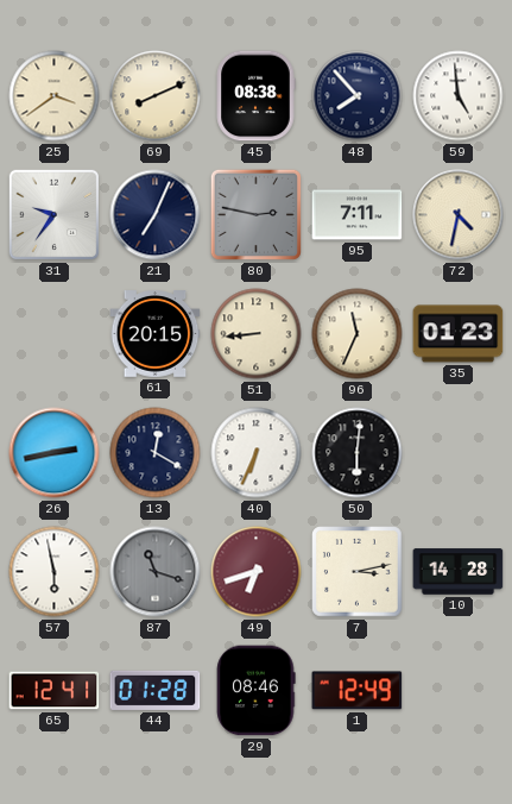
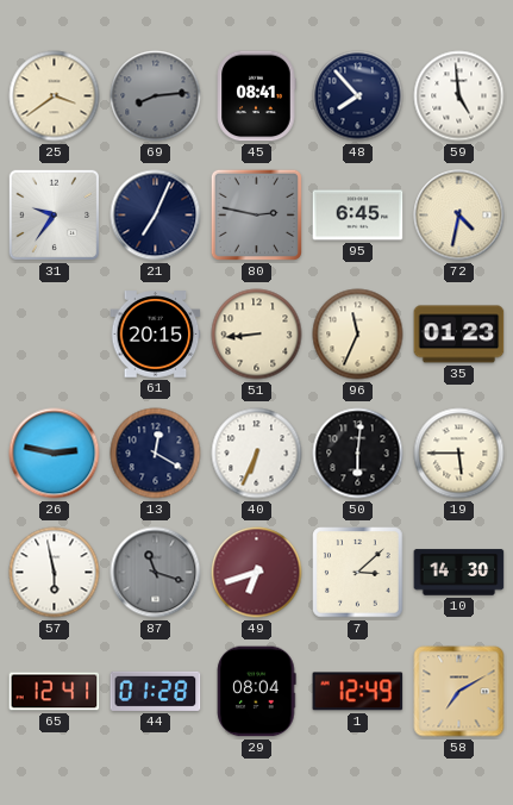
69: 8:11 -> 8:14 (156, 96)
69 dial: cream -> grey (156, 96)
45: 08:38 -> 08:41 (256, 96)
95: 7:11 -> 6:45 (358, 216)
26: 2:43 -> 2:47 (55, 454)
19: none -> 5:45 (459, 454)
7: 3:13 -> 3:08 (358, 573)
10: 14:28 -> 14:30 (459, 573)
29: 08:46 -> 08:04 (257, 692)
58: none -> 7:10 (459, 692)
